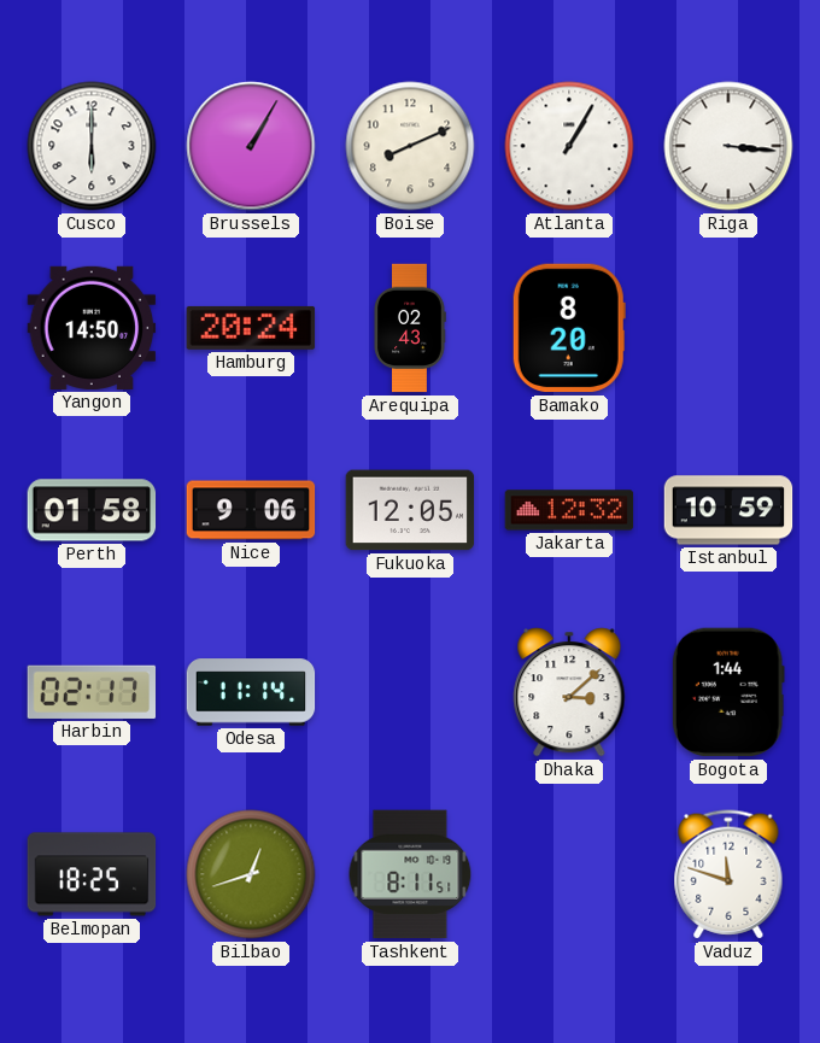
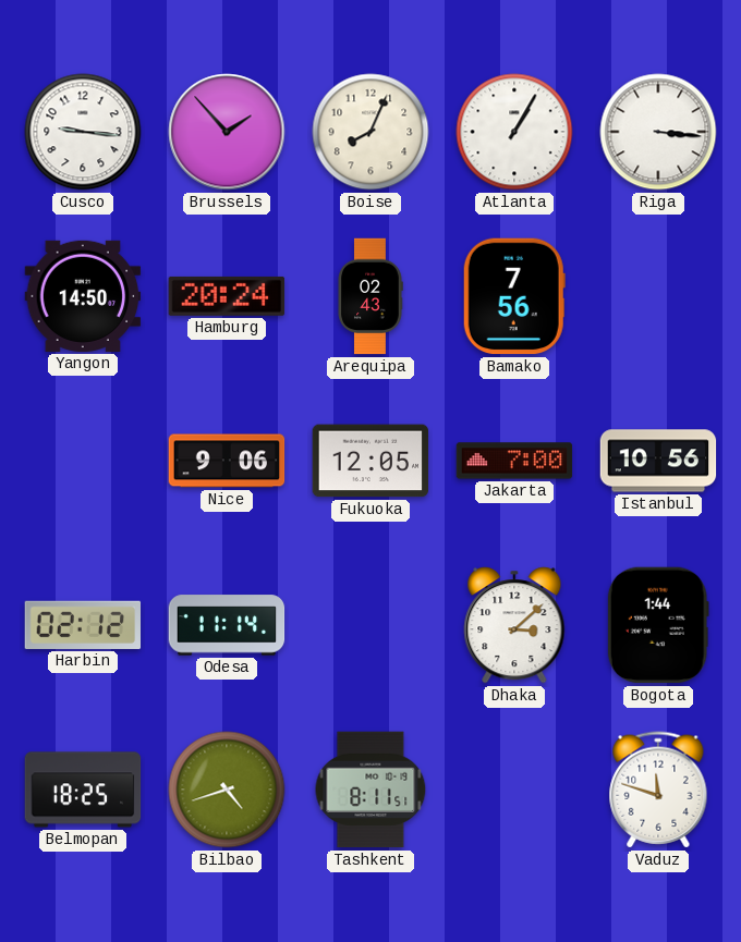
Cusco: 6:00 -> 9:16 (83, 132)
Brussels: 1:05 -> 1:53 (227, 132)
Boise: 8:11 -> 8:04 (370, 132)
Bamako: 8:20 -> 7:56 (514, 296)
Perth: 01:58 -> none (92, 510)
Jakarta: 12:32 -> 7:00 (514, 461)
Istanbul: 10:59 -> 10:56 (658, 461)
Harbin: 02:17 -> 02:12 (83, 625)
Bilbao: 12:42 -> 4:42 (227, 790)
